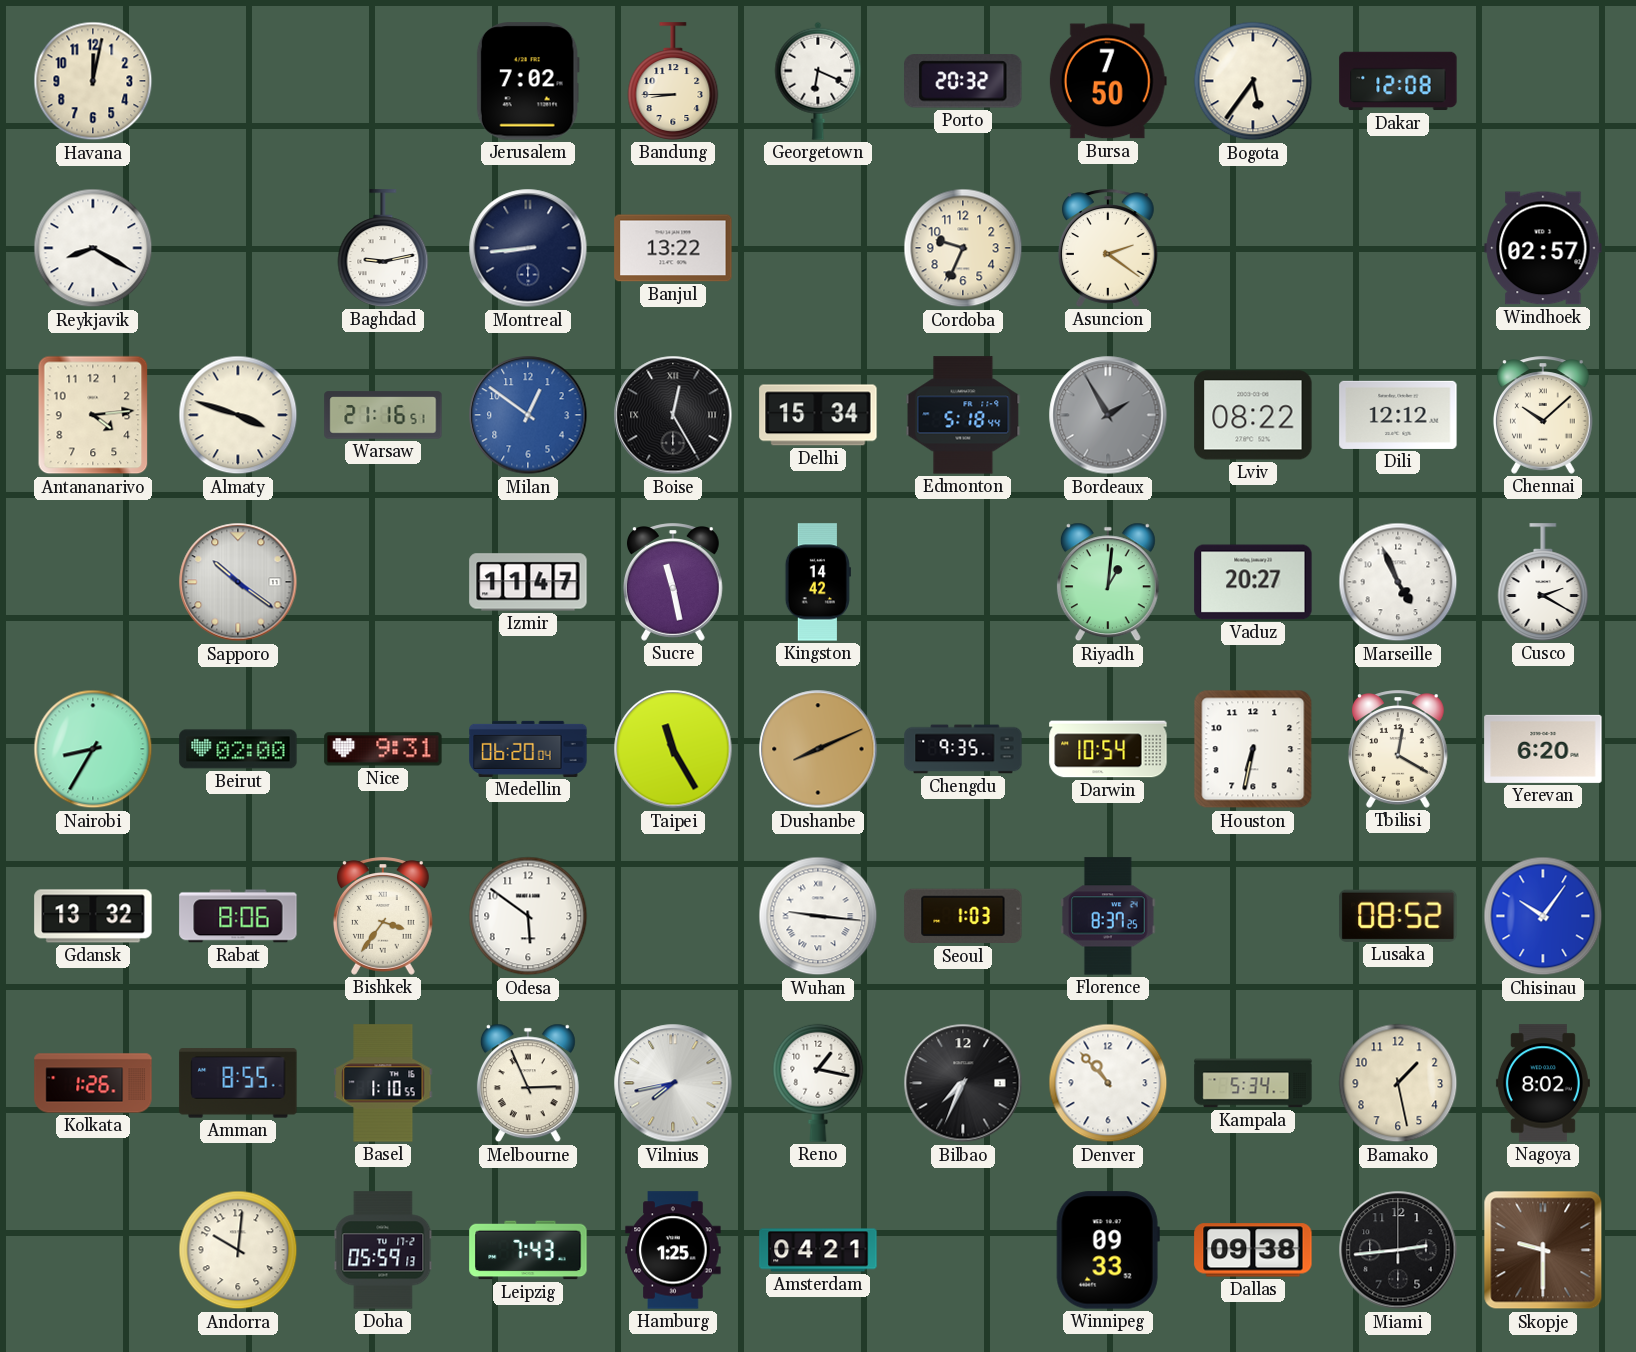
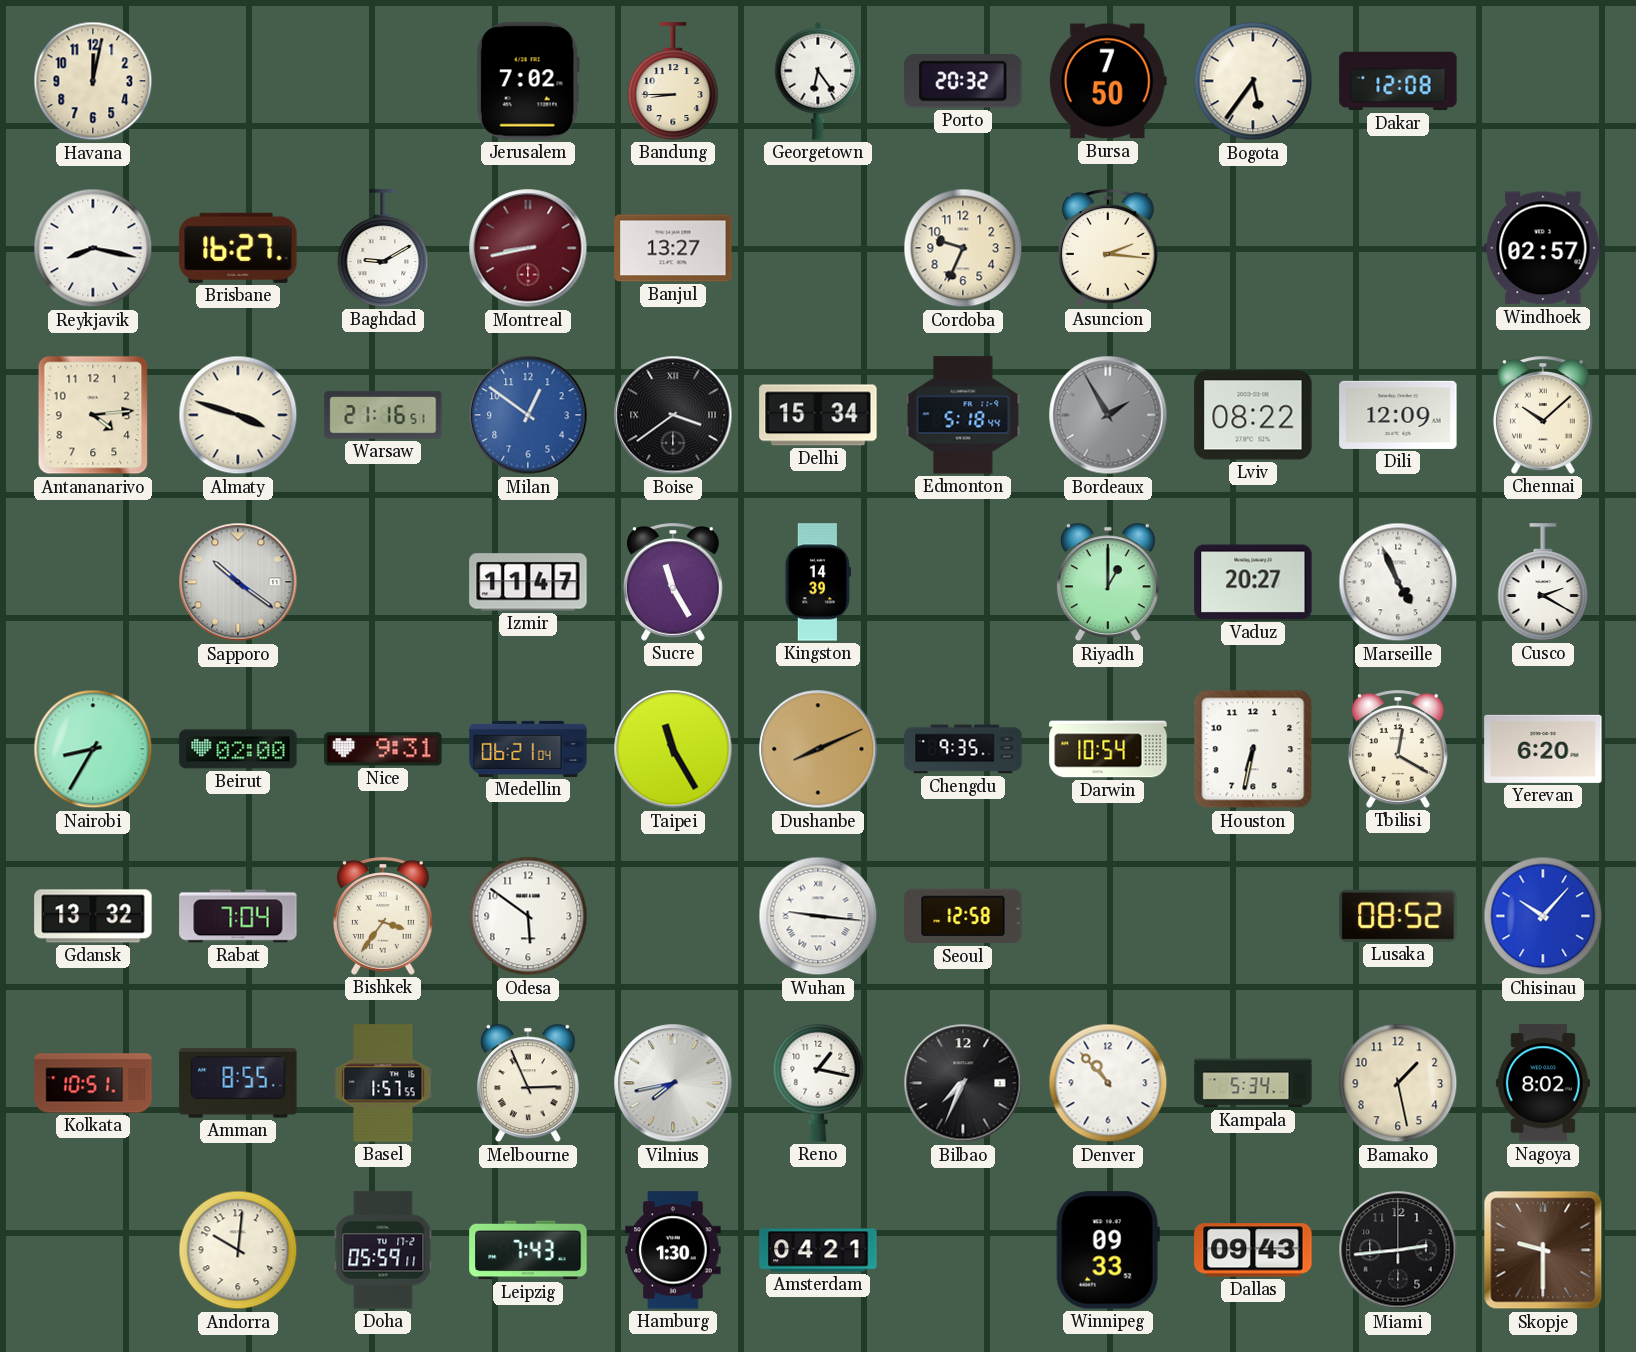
Georgetown: 6:19 -> 6:24 (818, 81)
Reykjavik: 8:20 -> 8:17 (93, 248)
Brisbane: none -> 16:27 (238, 248)
Baghdad: 9:13 -> 9:10 (383, 248)
Montreal: 8:44 -> 8:43 (528, 248)
Montreal dial: navy -> burgundy (528, 248)
Banjul: 13:22 -> 13:27 (673, 248)
Asuncion: 2:21 -> 2:16 (1108, 248)
Boise: 12:25 -> 3:39 (673, 415)
Dili: 12:12 -> 12:09 (1398, 415)
Sucre: 11:28 -> 11:25 (673, 582)
Kingston: 14:42 -> 14:39 (818, 582)
Riyadh: 1:01 -> 1:00 (1108, 582)
Medellin: 06:20 -> 06:21 (528, 749)
Rabat: 8:06 -> 7:04 (238, 916)
Seoul: 1:03 -> 12:58 (963, 916)
Florence: 8:37 -> none (1108, 916)
Chisinau: 10:06 -> 10:07 (1543, 916)
Kolkata: 1:26 -> 10:51 (93, 1083)
Basel: 1:10 -> 1:57 (383, 1083)
Doha: 05:59:13 -> 05:59:11 (383, 1250)
Hamburg: 1:25 -> 1:30 (673, 1250)
Dallas: 09:38 -> 09:43 (1253, 1250)
